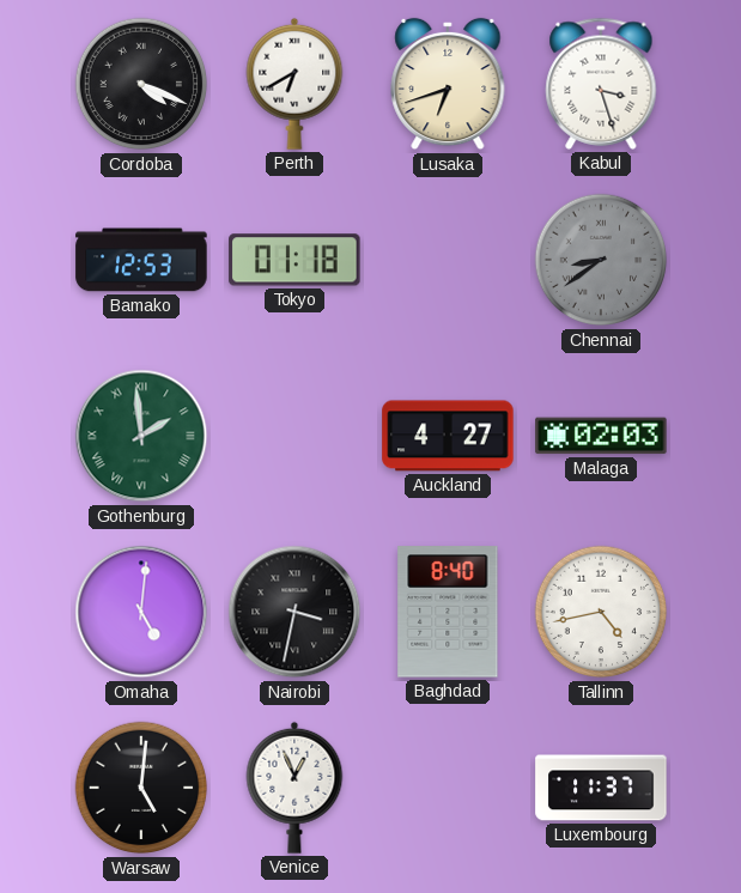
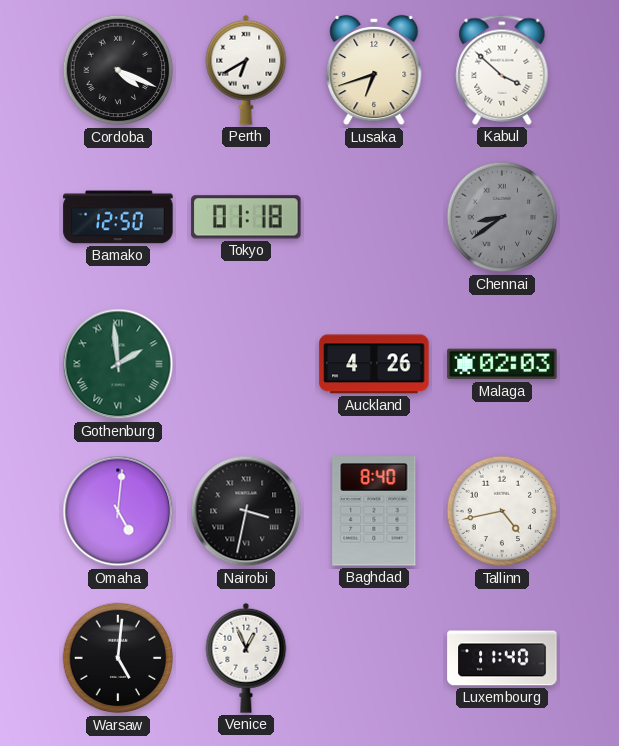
Kabul: 3:27 -> 3:52 (502, 70)
Bamako: 12:53 -> 12:50 (118, 217)
Auckland: 4:27 -> 4:26 (374, 364)
Luxembourg: 11:37 -> 11:40 (502, 658)
